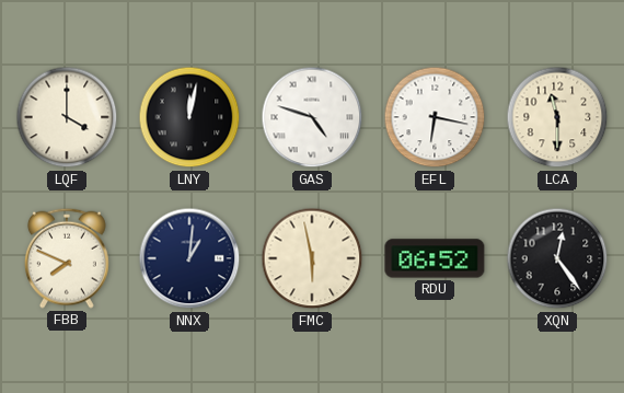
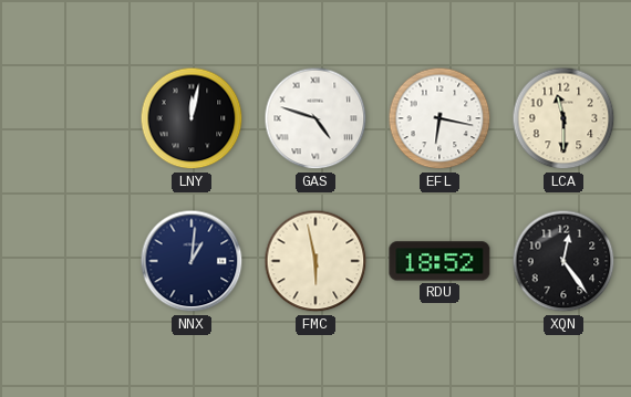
LQF: 4:00 -> none (67, 117)
FBB: 7:49 -> none (67, 258)
RDU: 06:52 -> 18:52 (439, 261)
